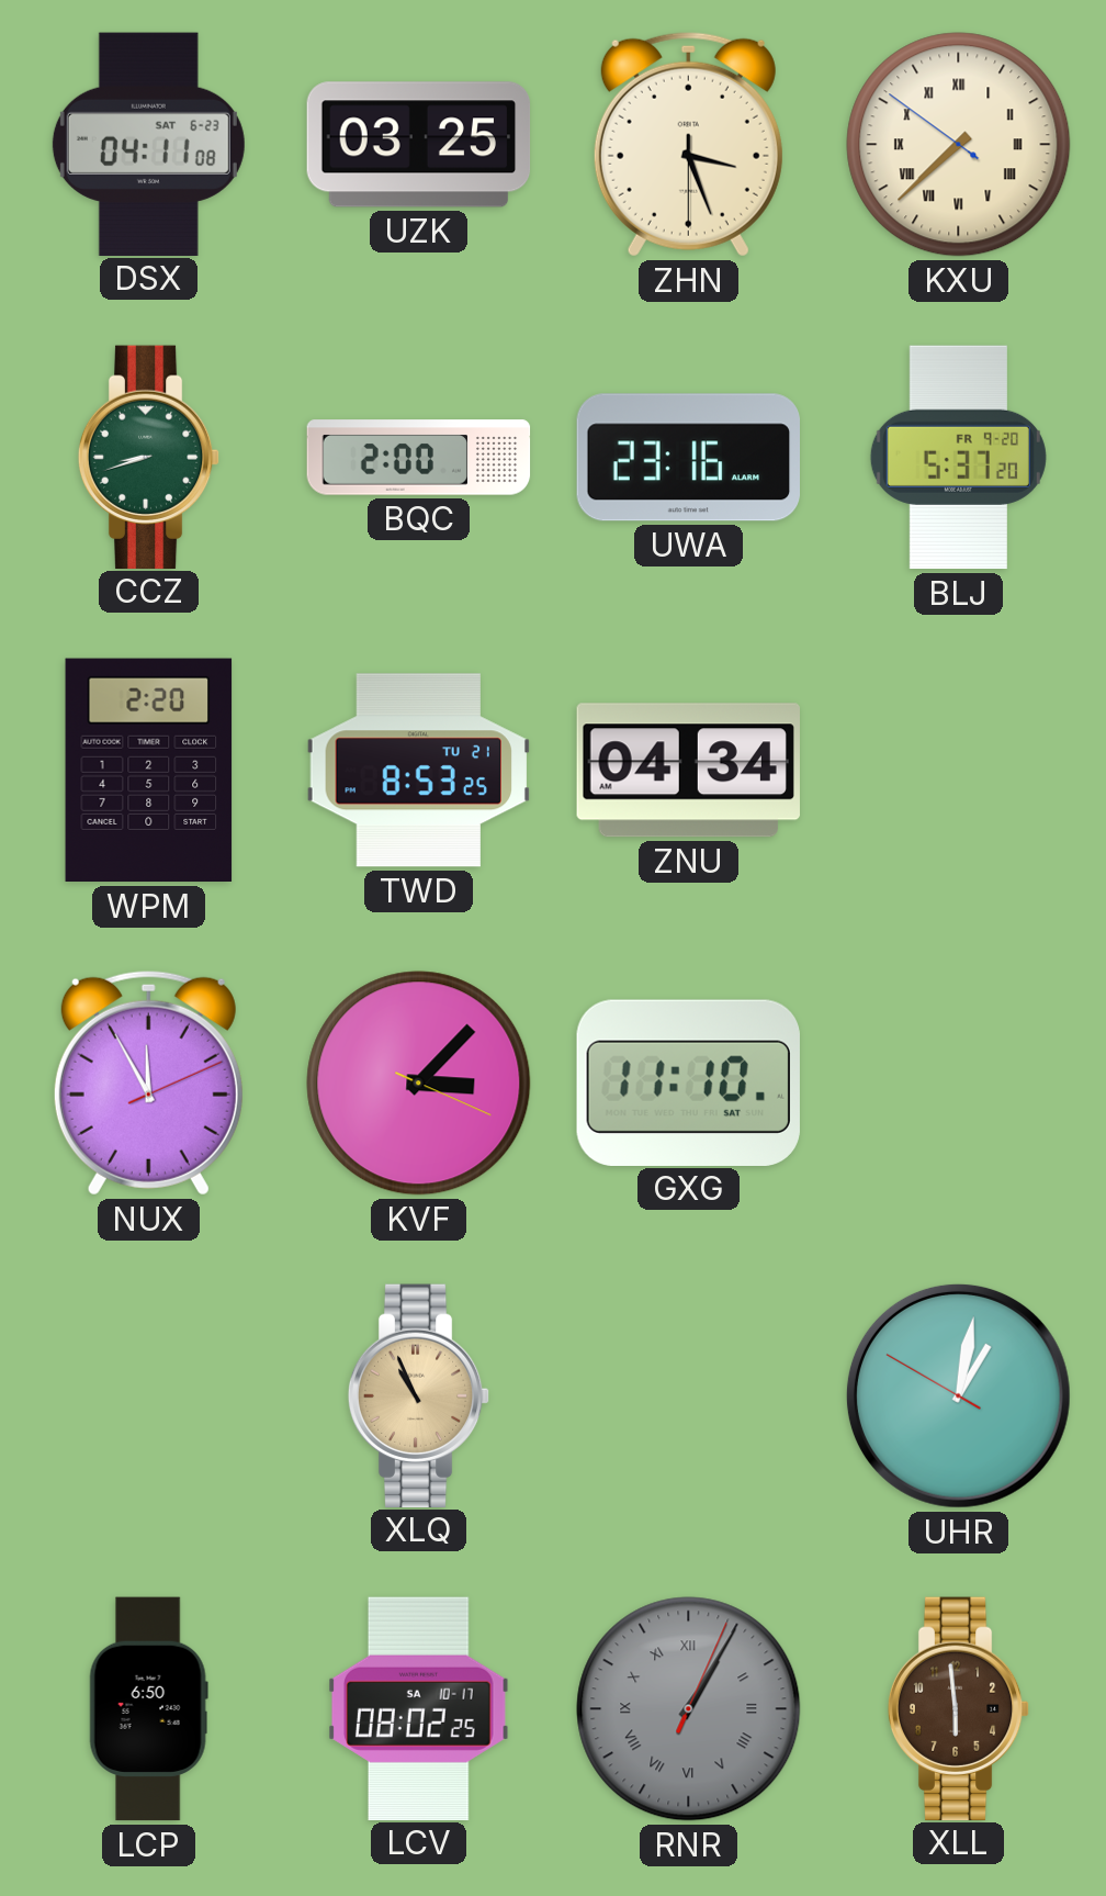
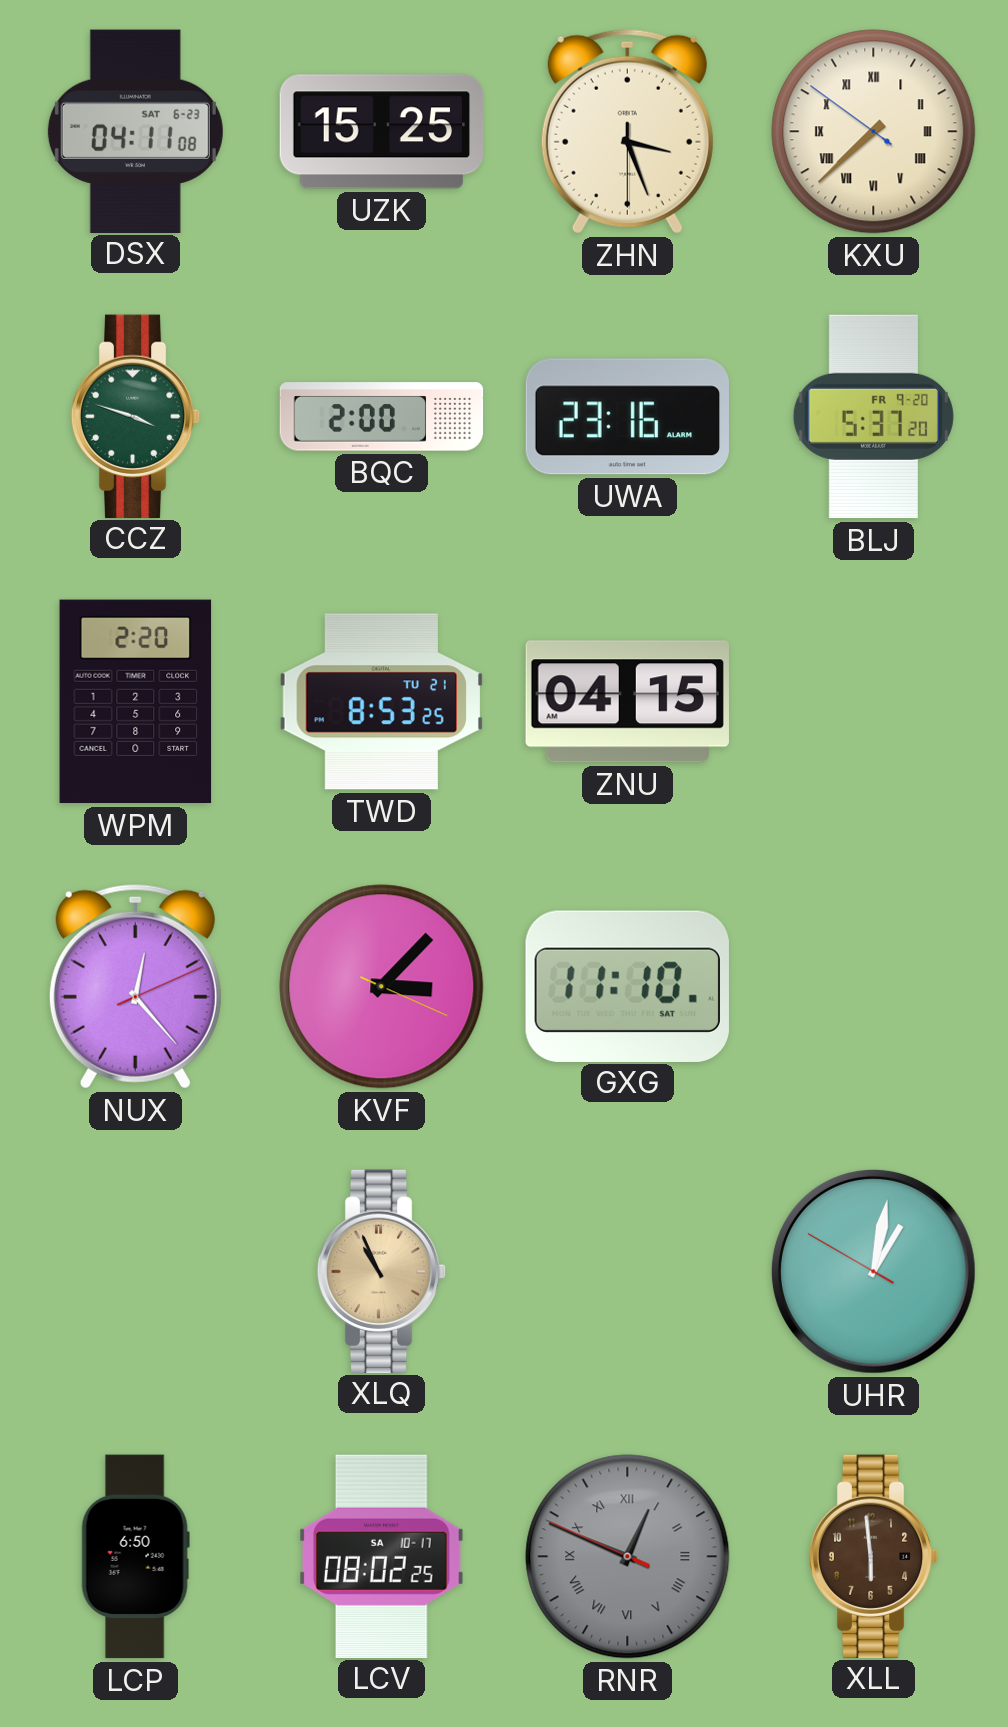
UZK: 03:25 -> 15:25 (382, 132)
CCZ: 8:42 -> 3:48 (136, 416)
ZNU: 04:34 -> 04:15 (627, 702)
NUX: 11:55 -> 12:23 (135, 986)
RNR: 1:05 -> 12:48 (628, 1557)
